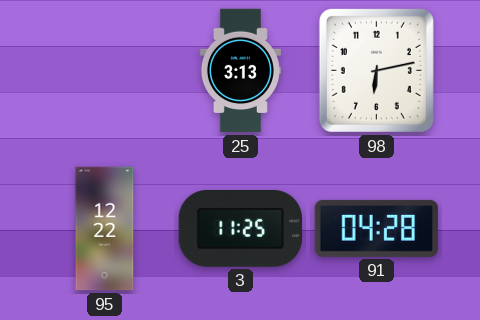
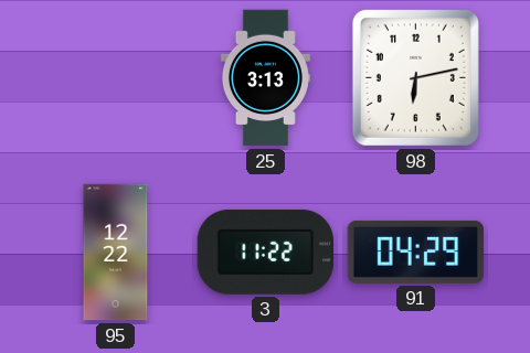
3: 11:25 -> 11:22 (265, 252)
91: 04:28 -> 04:29 (416, 252)
